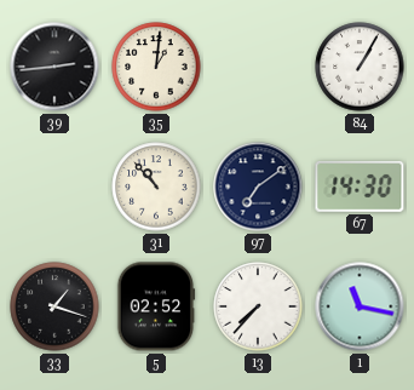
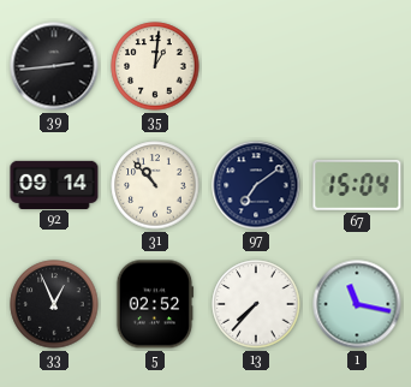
84: 1:05 -> none (360, 67)
92: none -> 09:14 (54, 184)
67: 14:30 -> 15:04 (357, 185)
33: 1:18 -> 12:56 (54, 304)
